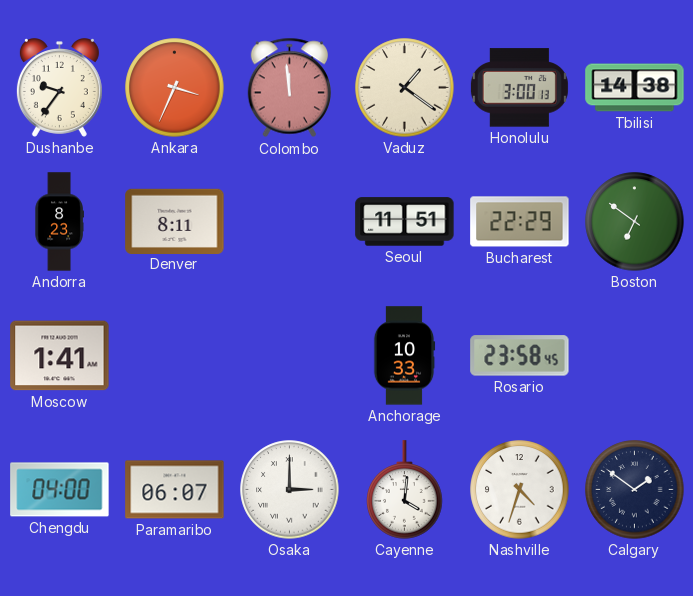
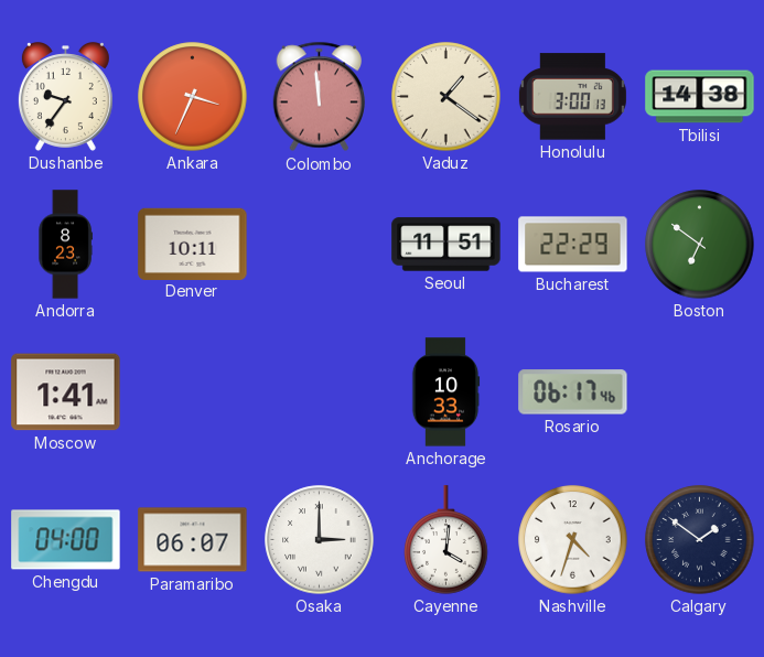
Denver: 8:11 -> 10:11 (193, 244)
Rosario: 23:58 -> 06:17 (573, 392)
